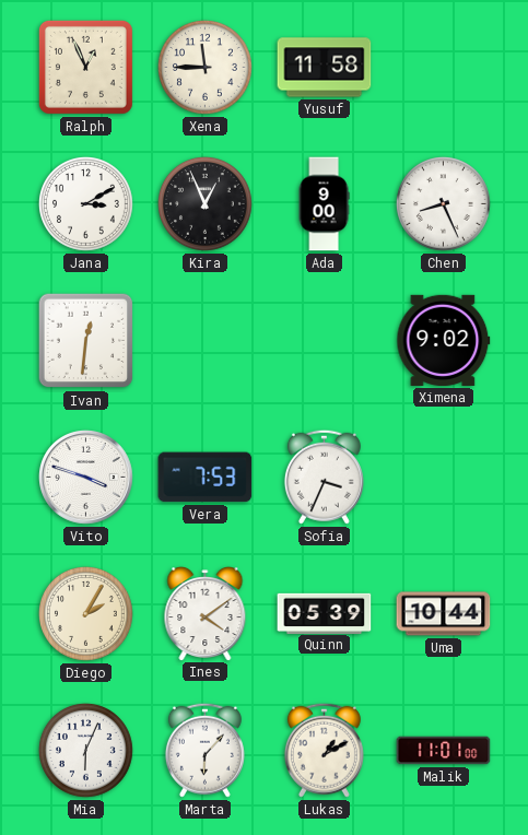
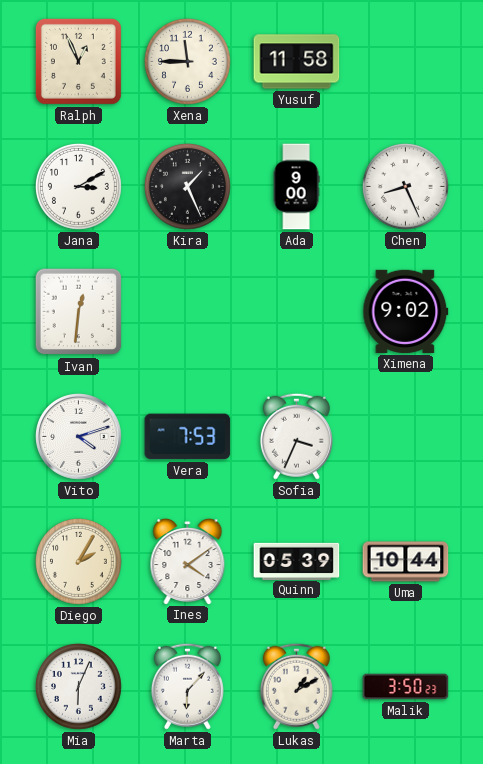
Kira: 12:56 -> 1:26 (188, 187)
Vito: 3:48 -> 4:12 (79, 437)
Malik: 11:01 -> 3:50 (406, 687)
